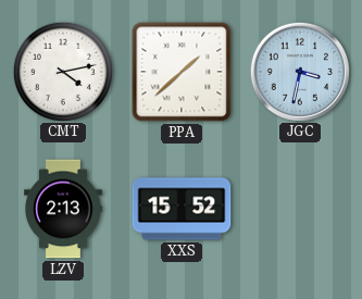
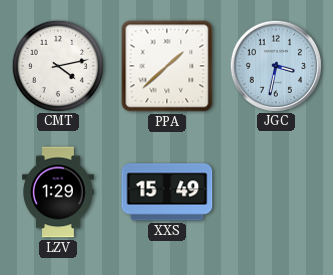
LZV: 2:13 -> 1:29 (59, 192)
XXS: 15:52 -> 15:49 (167, 192)
